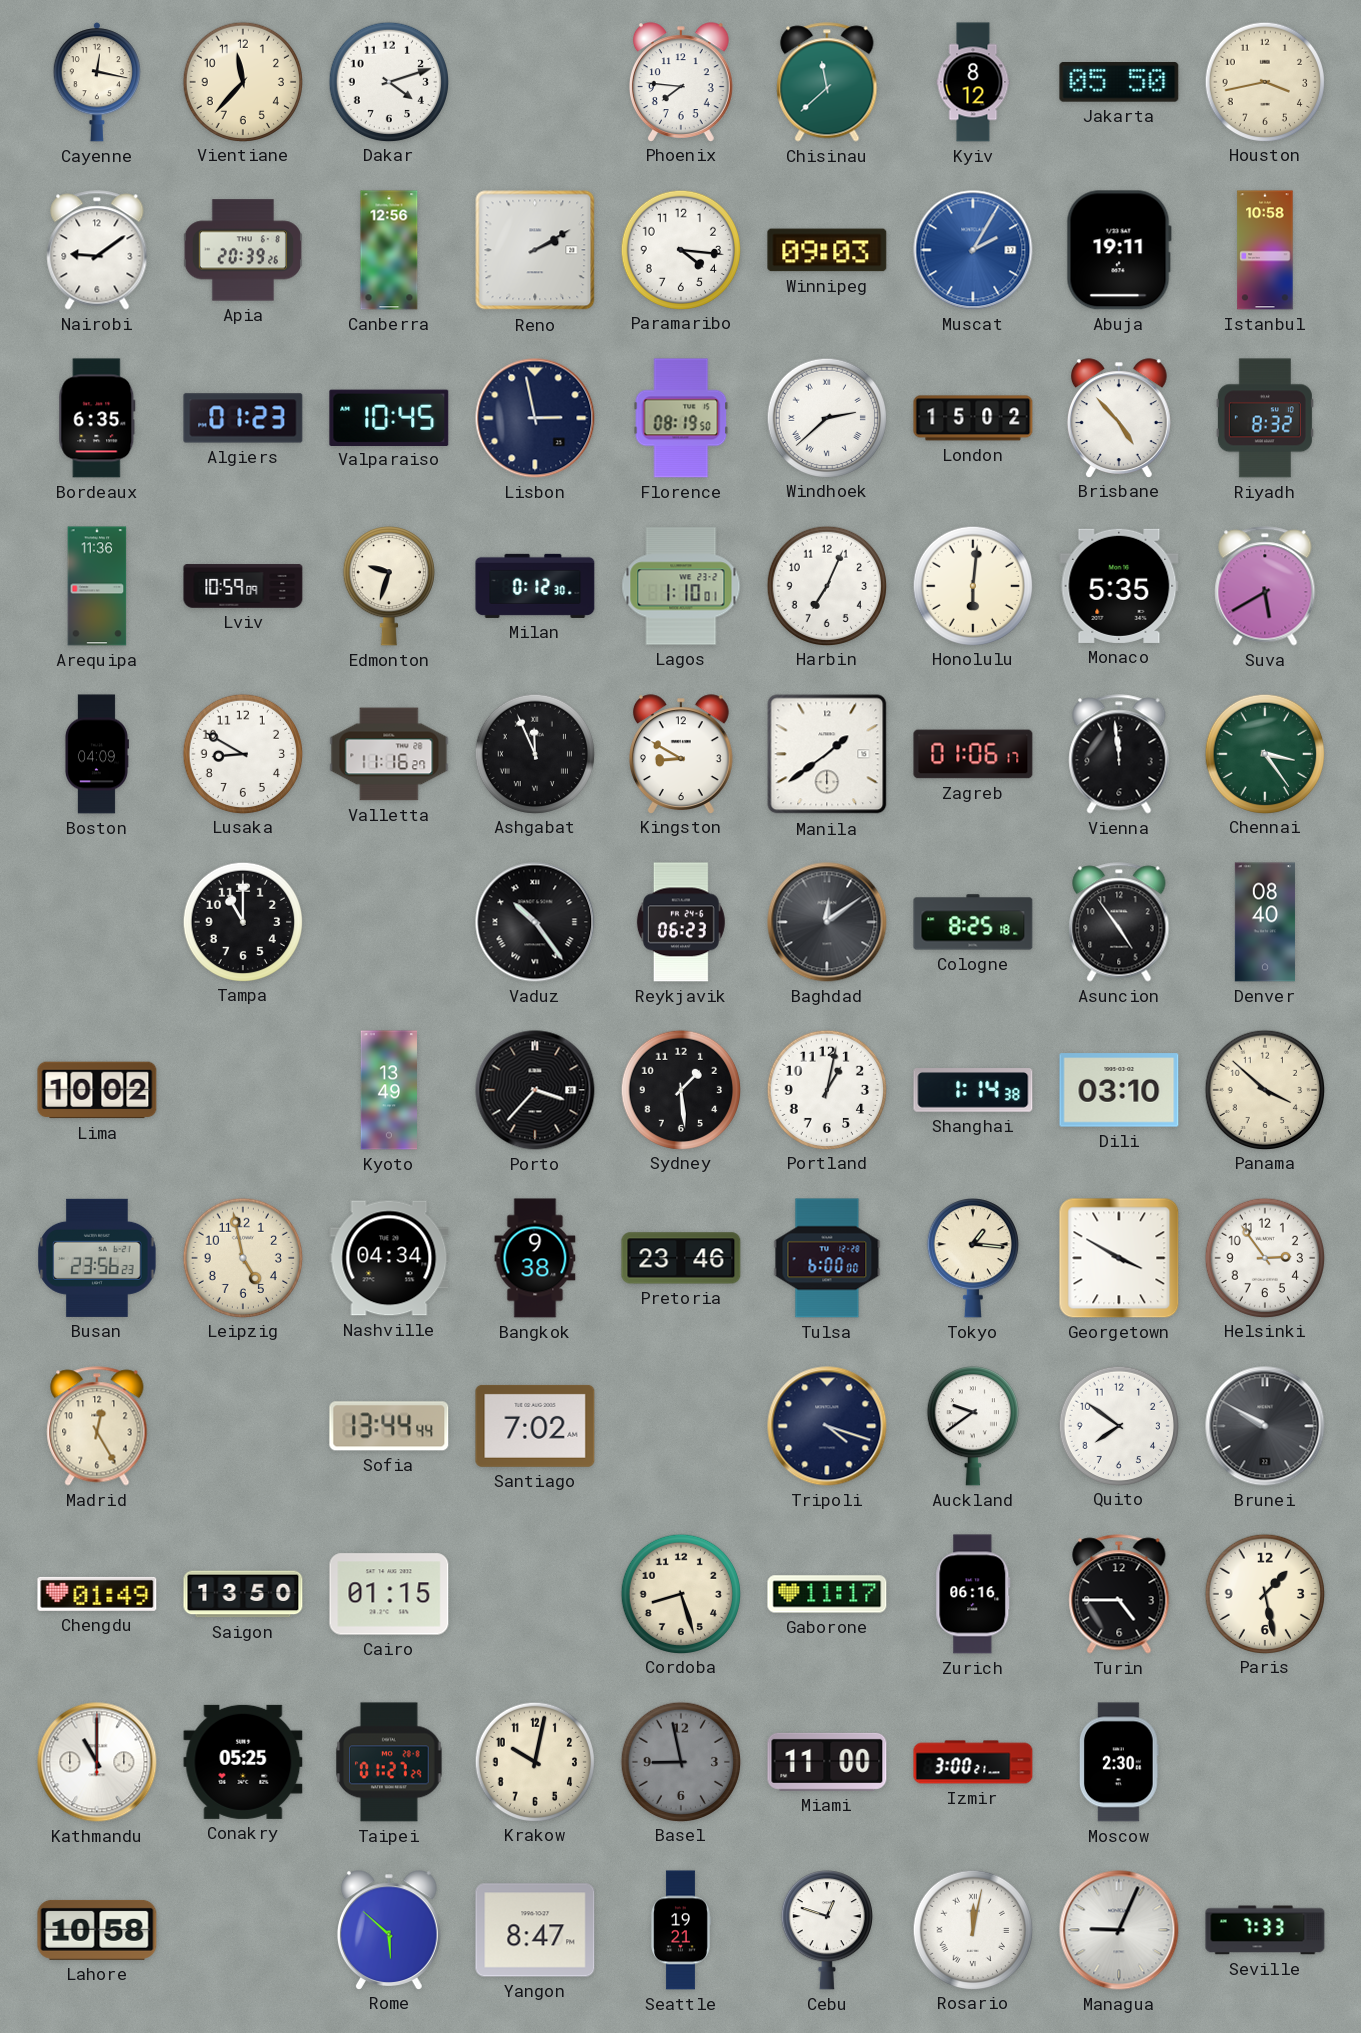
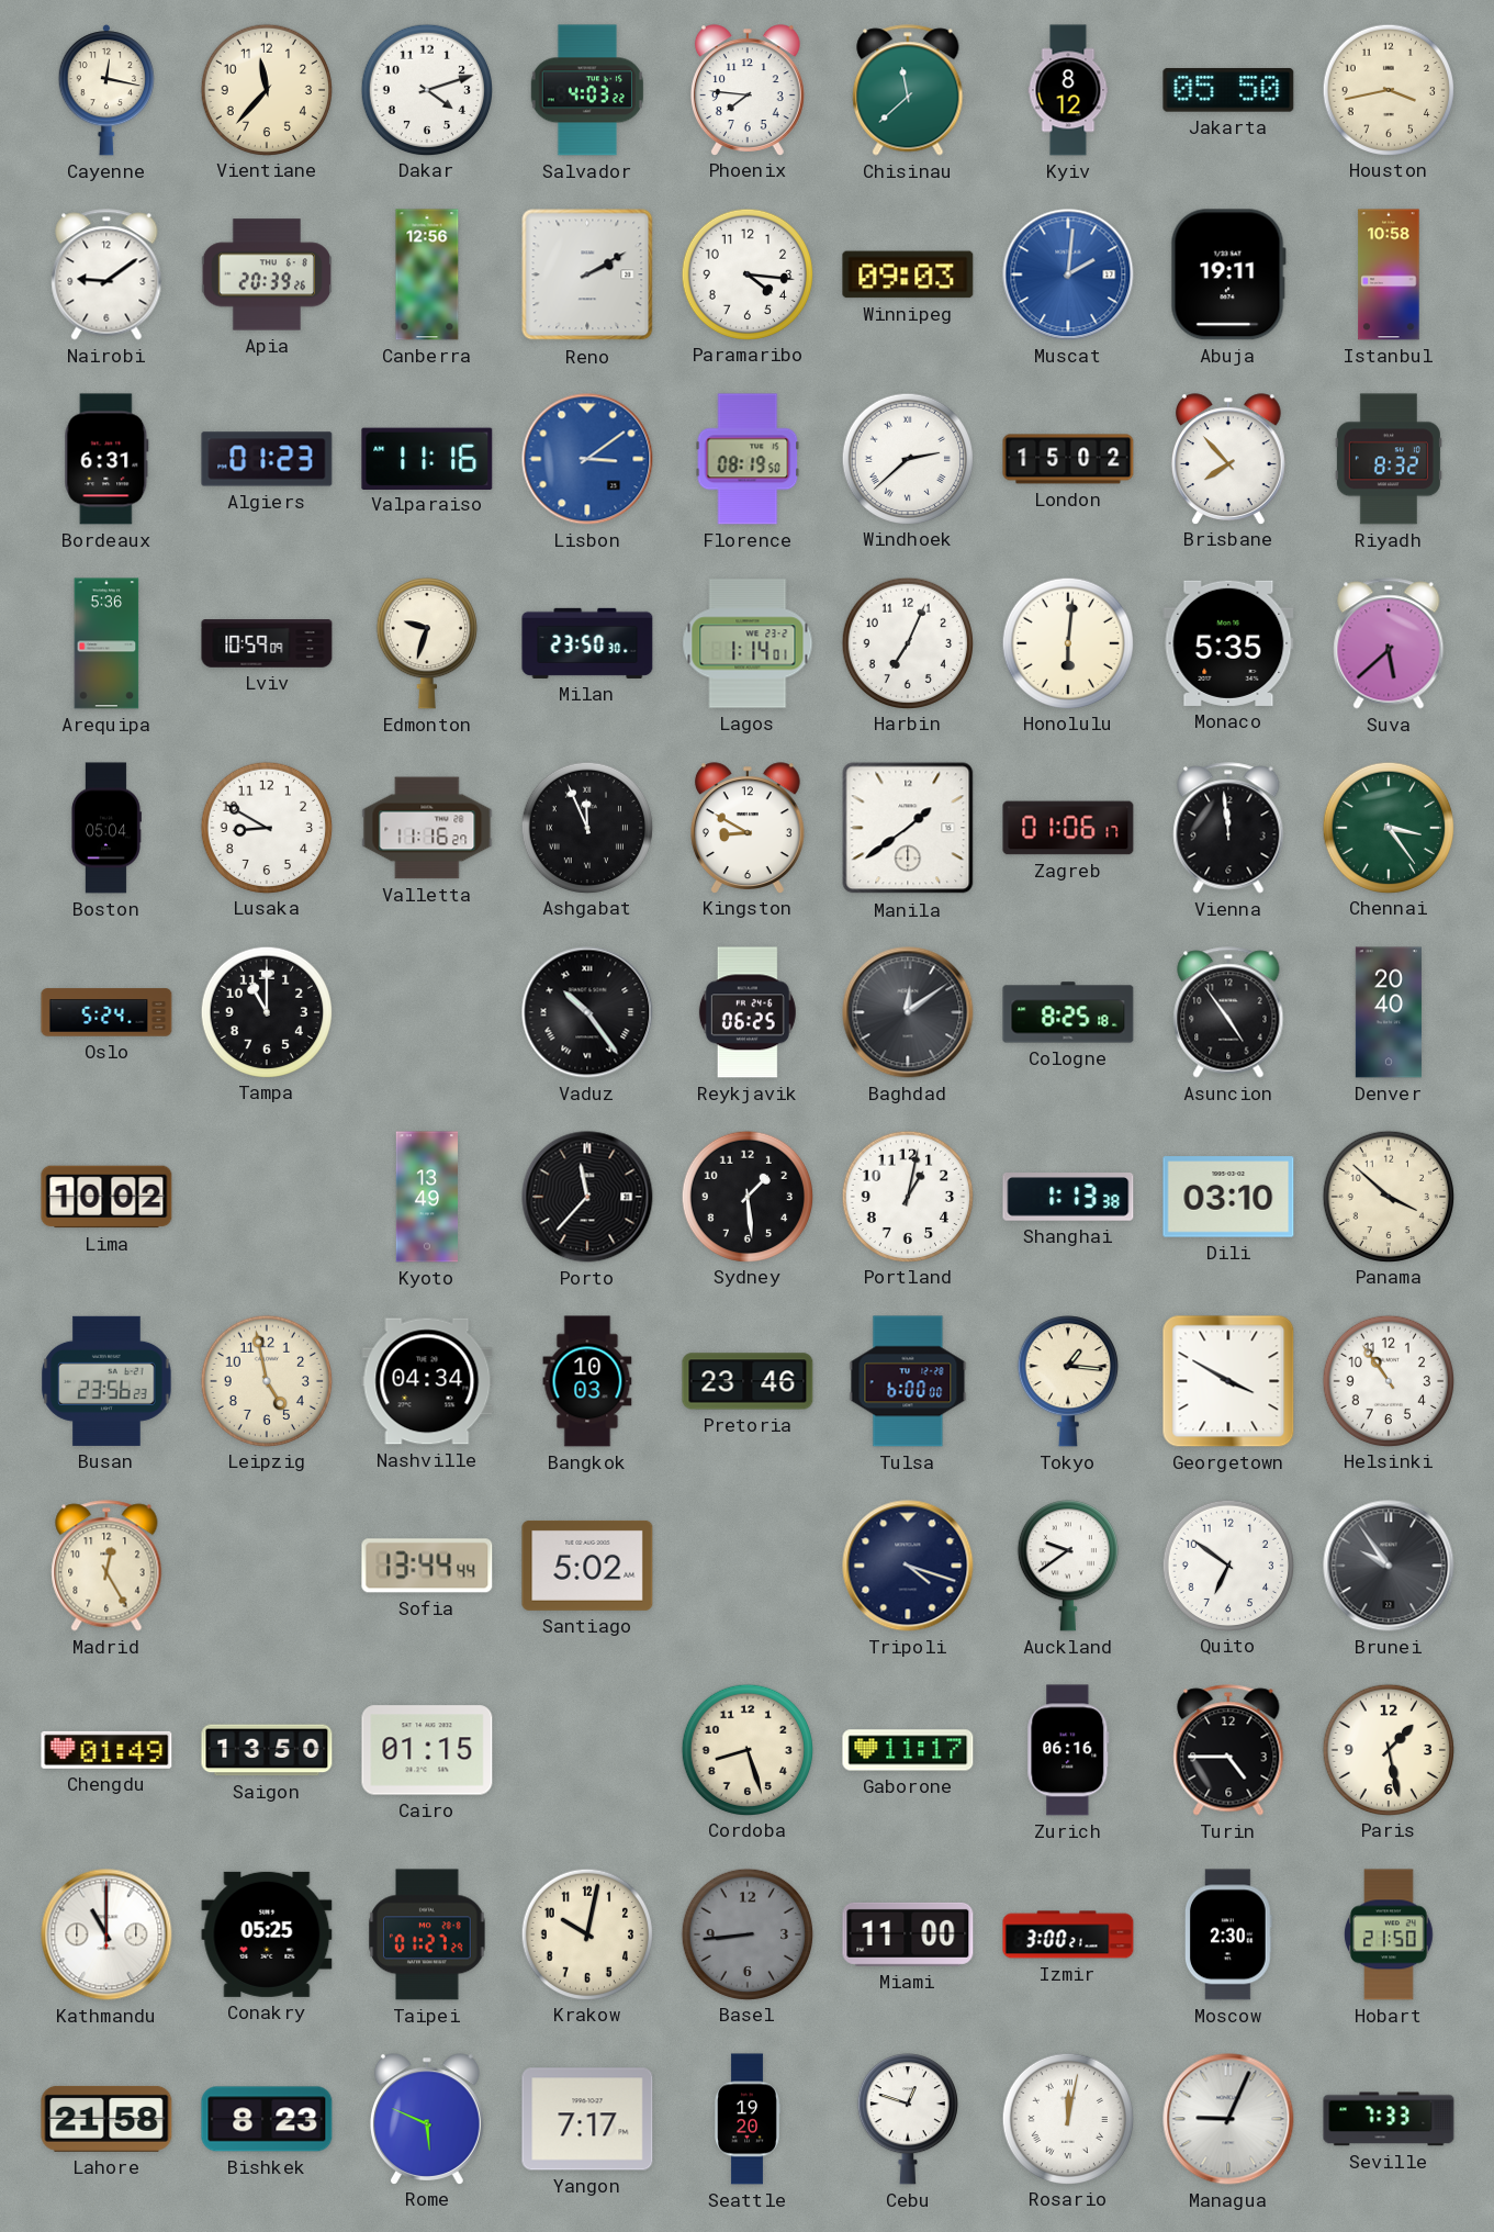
Salvador: none -> 4:03 (587, 90)
Muscat: 2:05 -> 2:01 (1068, 274)
Bordeaux: 6:35 -> 6:31 (106, 459)
Valparaiso: 10:45 -> 11:16 (427, 458)
Lisbon: 2:58 -> 3:09 (587, 459)
Lisbon dial: navy -> blue (587, 459)
Brisbane: 4:53 -> 7:53 (1228, 459)
Arequipa: 11:36 -> 5:36 (106, 643)
Milan: 0:12 -> 23:50 (587, 643)
Lagos: 1:10 -> 1:14 (748, 643)
Suva: 5:40 -> 5:38 (1389, 643)
Boston: 04:09 -> 05:04 (105, 828)
Oslo: none -> 5:24 (106, 1012)
Reykjavik: 06:23 -> 06:25 (748, 1012)
Denver: 08:40 -> 20:40 (1389, 1012)
Porto: 3:37 -> 11:37 (587, 1197)
Shanghai: 1:14 -> 1:13 (1068, 1197)
Bangkok: 9:38 -> 10:03 (587, 1381)
Helsinki: 2:54 -> 10:54 (1388, 1380)
Santiago: 7:02 -> 5:02 (587, 1566)
Quito: 7:51 -> 6:51 (1227, 1564)
Brunei: 9:50 -> 9:54 (1389, 1566)
Basel: 8:58 -> 8:44 (746, 1933)
Hobart: none -> 21:50 (1390, 1934)
Lahore: 10:58 -> 21:58 (106, 2119)
Bishkek: none -> 8:23 (267, 2119)
Rome: 5:52 -> 5:49 (427, 2119)
Yangon: 8:47 -> 7:17 (587, 2119)
Seattle: 19:21 -> 19:20 (748, 2119)
